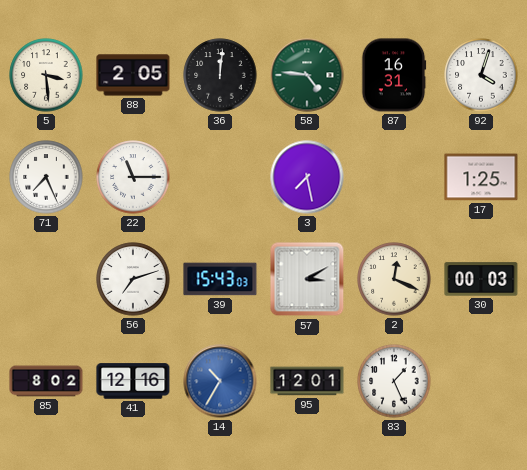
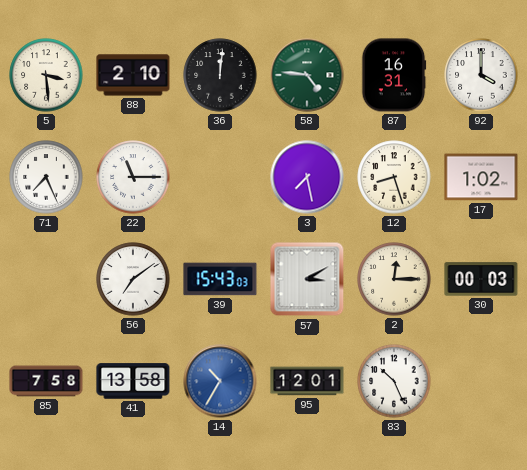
88: 2:05 -> 2:10 (133, 75)
92: 4:03 -> 4:00 (481, 75)
12: none -> 8:27 (394, 177)
17: 1:25 -> 1:02 (481, 177)
56: 7:12 -> 7:09 (133, 279)
2: 12:19 -> 12:15 (394, 279)
85: 8:02 -> 7:58 (46, 381)
41: 12:16 -> 13:58 (133, 381)
83: 1:26 -> 10:26 (394, 381)
